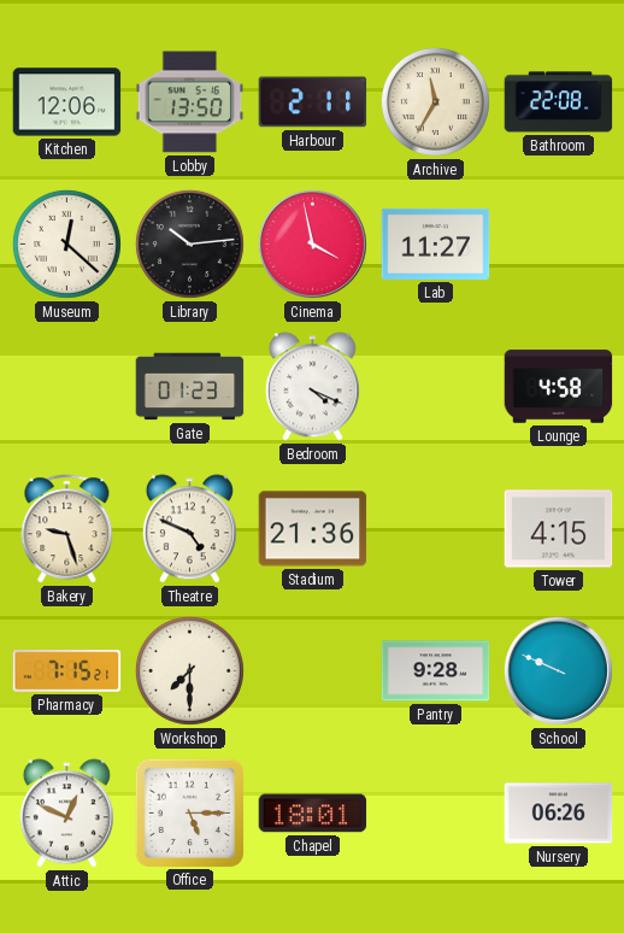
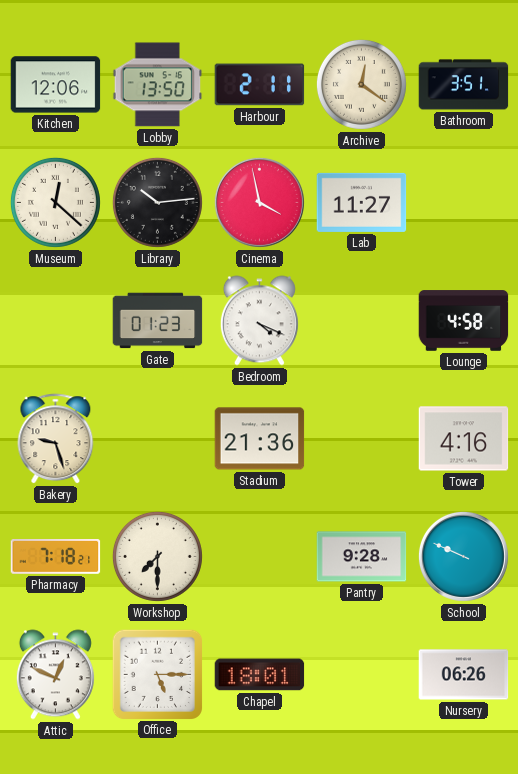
Archive: 11:35 -> 12:21 (361, 84)
Bathroom: 22:08 -> 3:51 (464, 85)
Theatre: 4:49 -> none (189, 529)
Tower: 4:15 -> 4:16 (464, 439)
Pharmacy: 7:15 -> 7:18 (56, 557)
